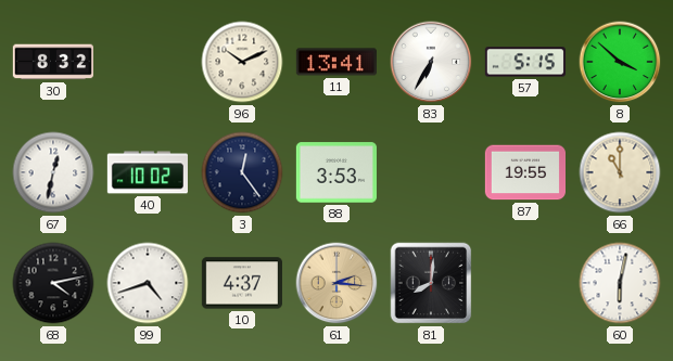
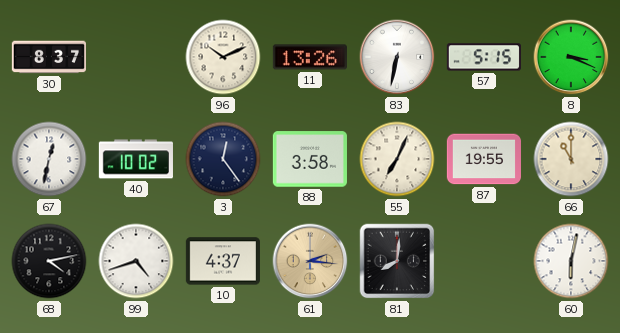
30: 8:32 -> 8:37 (48, 57)
11: 13:41 -> 13:26 (310, 57)
83: 6:35 -> 6:32 (397, 57)
8: 3:52 -> 3:19 (571, 57)
88: 3:53 -> 3:58 (310, 159)
55: none -> 7:04 (397, 159)
